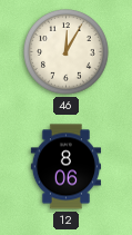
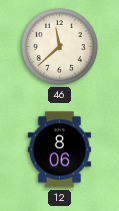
46: 12:05 -> 11:38 (60, 47)
